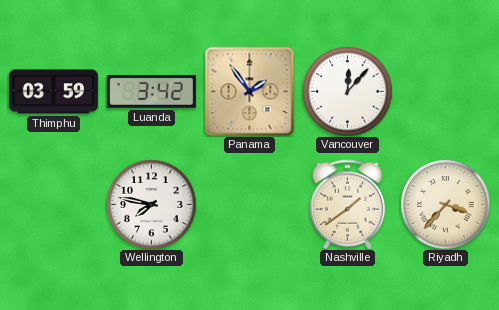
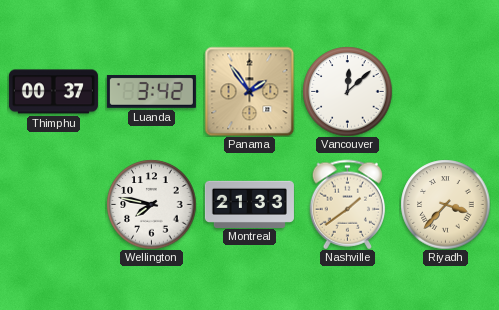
Thimphu: 03:59 -> 00:37 (53, 92)
Vancouver: 12:07 -> 12:08 (347, 91)
Montreal: none -> 21:33 (249, 204)
